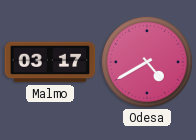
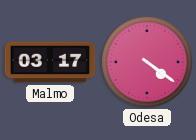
Odesa: 4:40 -> 4:21 (147, 62)
